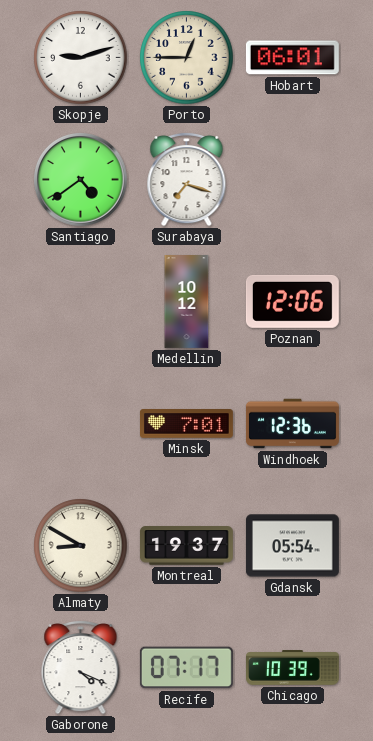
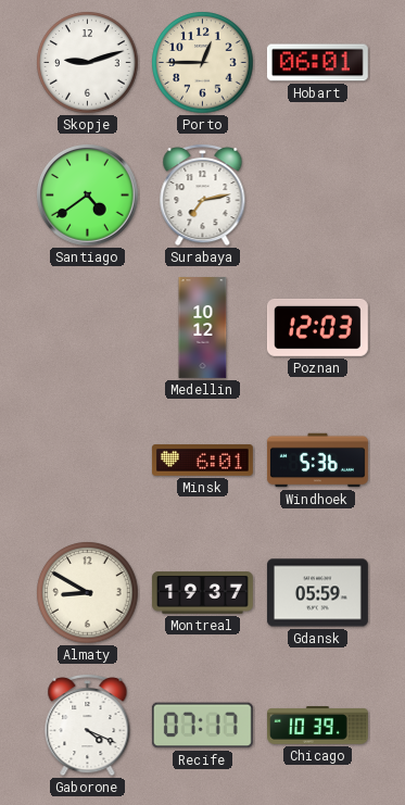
Surabaya: 7:18 -> 7:13 (203, 194)
Poznan: 12:06 -> 12:03 (317, 327)
Minsk: 7:01 -> 6:01 (202, 461)
Windhoek: 12:36 -> 5:36 (317, 461)
Gdansk: 05:54 -> 05:59 (317, 593)
